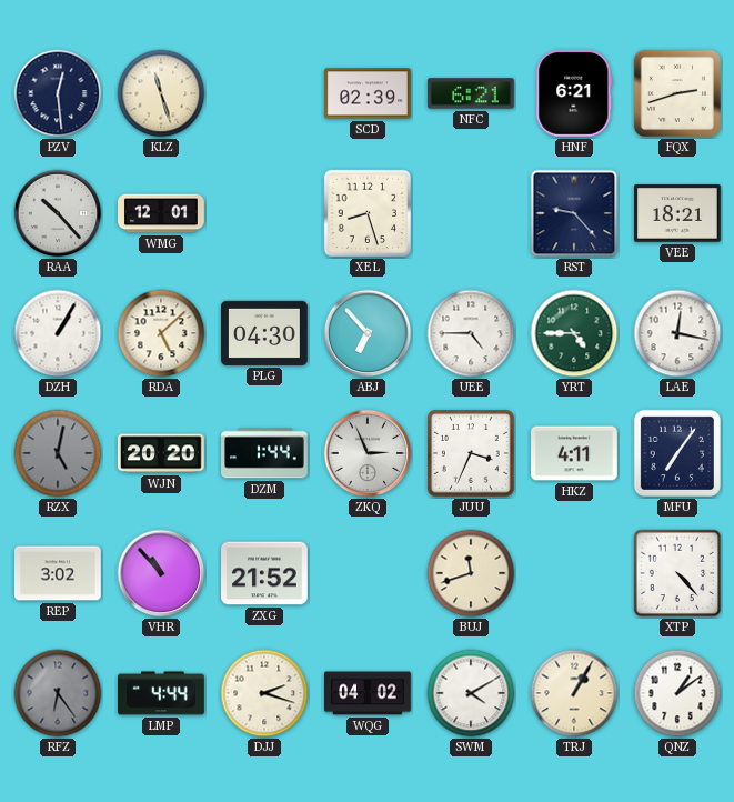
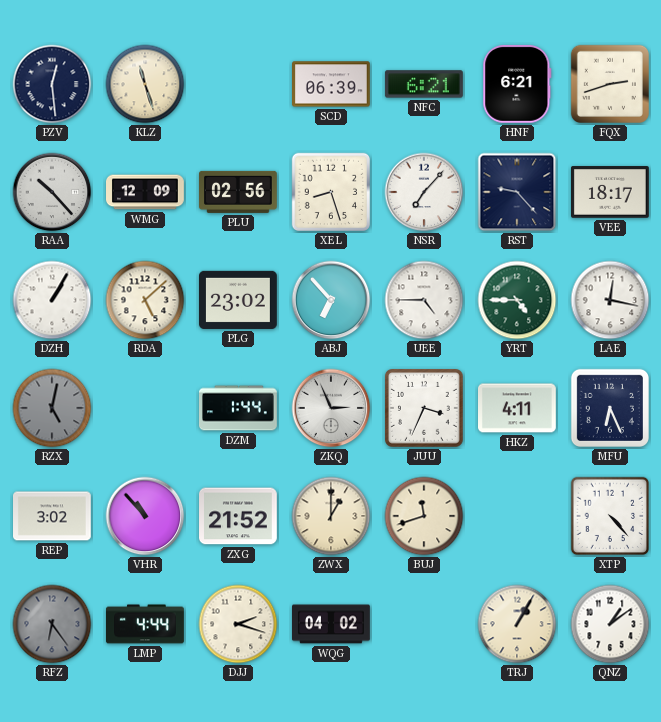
SCD: 02:39 -> 06:39 (332, 84)
WMG: 12:01 -> 12:09 (146, 192)
PLU: none -> 02:56 (239, 192)
NSR: none -> 7:07 (424, 192)
VEE: 18:21 -> 18:17 (611, 192)
PLG: 04:30 -> 23:02 (239, 300)
WJN: 20:20 -> none (162, 453)
MFU: 7:06 -> 6:26 (610, 408)
ZWX: none -> 1:00 (331, 516)
SWM: 4:10 -> none (471, 693)
